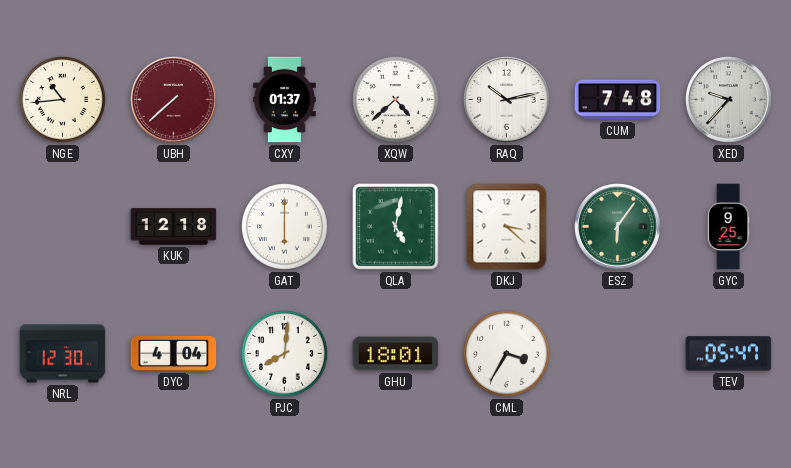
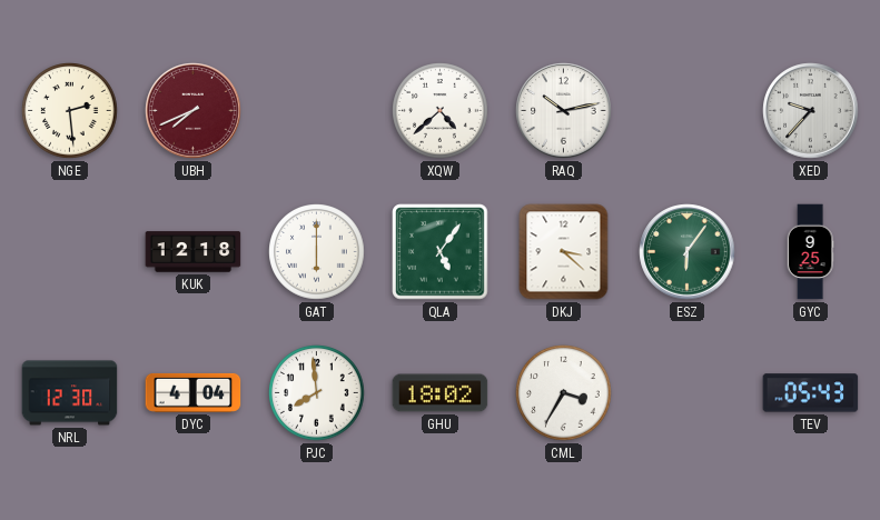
NGE: 10:44 -> 2:29 (70, 111)
UBH: 7:38 -> 7:41 (194, 111)
CXY: 01:37 -> none (285, 100)
CUM: 7:48 -> none (618, 100)
QLA: 5:02 -> 5:06 (441, 252)
PJC: 8:01 -> 7:59 (317, 393)
GHU: 18:01 -> 18:02 (441, 393)
TEV: 05:47 -> 05:43 (811, 393)
